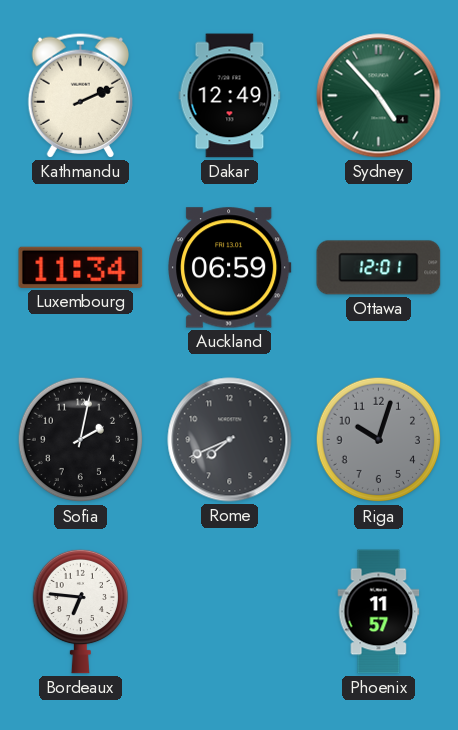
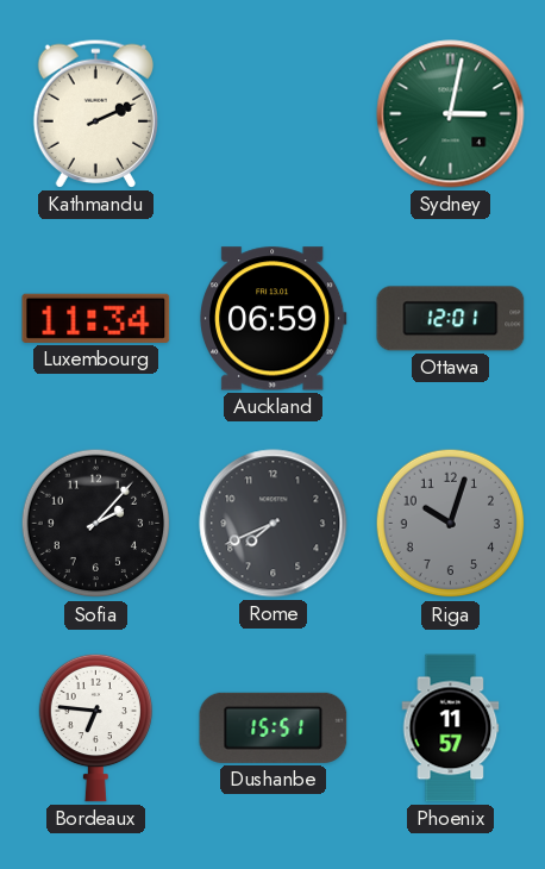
Dakar: 12:49 -> none (230, 96)
Sydney: 4:53 -> 3:02 (451, 114)
Sofia: 2:02 -> 2:07 (96, 524)
Dushanbe: none -> 15:51 (274, 727)
